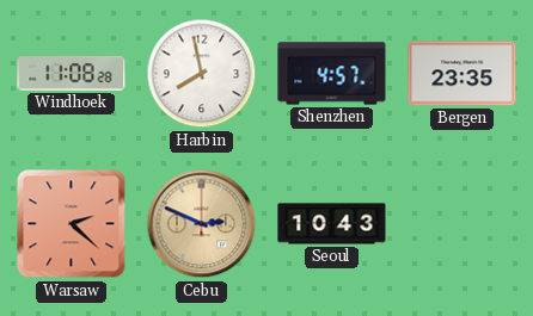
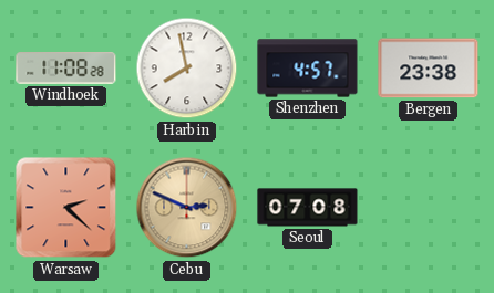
Bergen: 23:35 -> 23:38 (429, 69)
Seoul: 10:43 -> 07:08 (308, 208)
